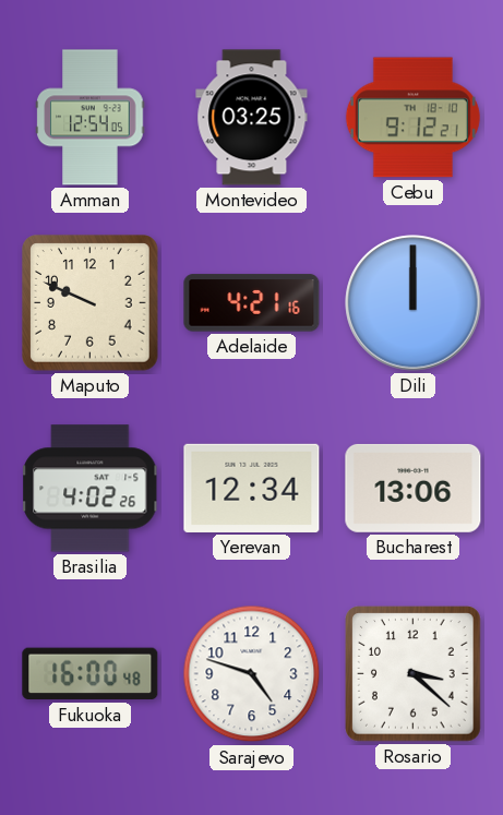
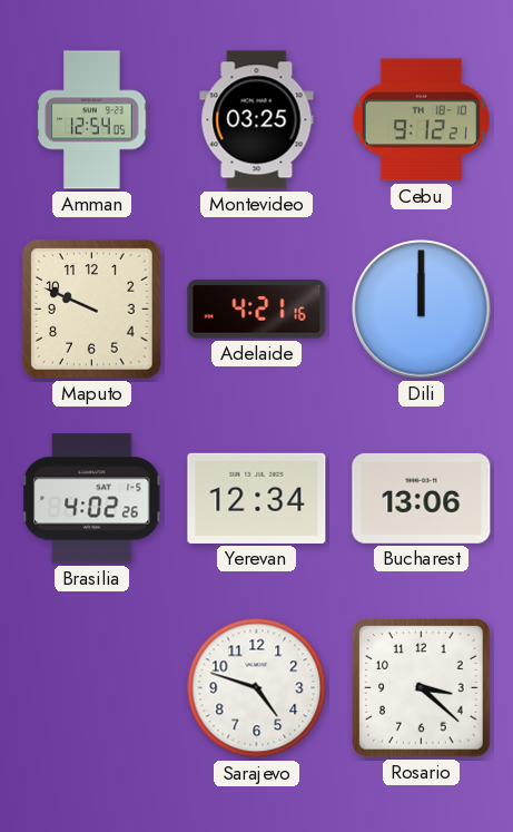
Fukuoka: 16:00 -> none (91, 674)
